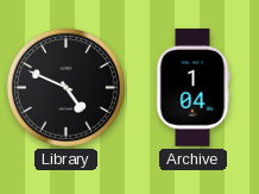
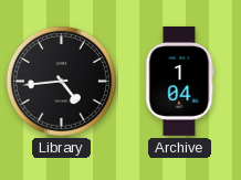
Library: 4:49 -> 4:44 (61, 81)
